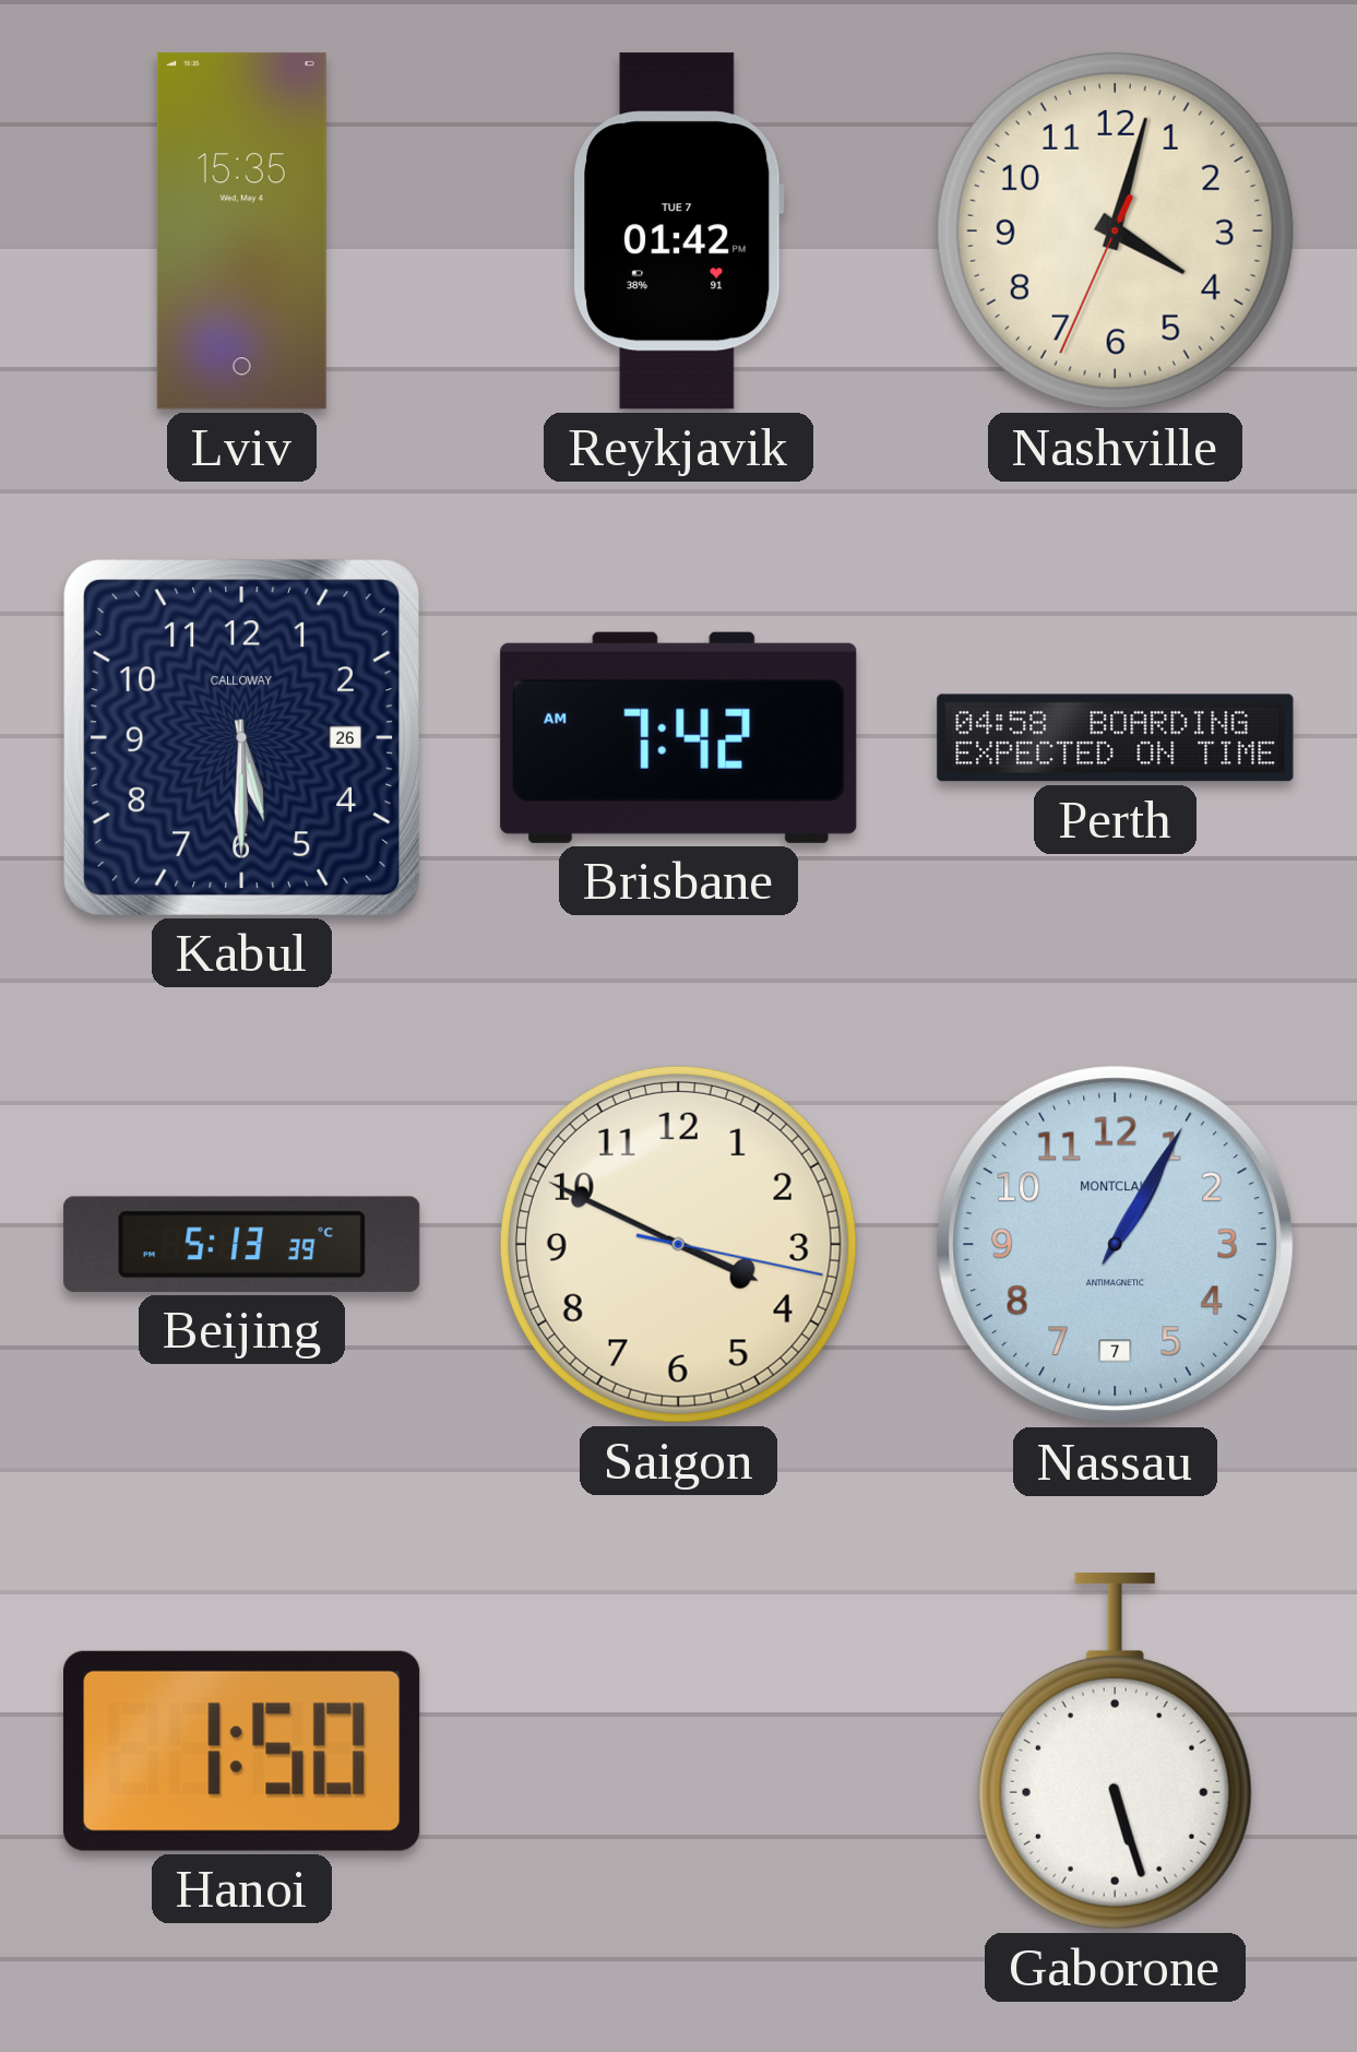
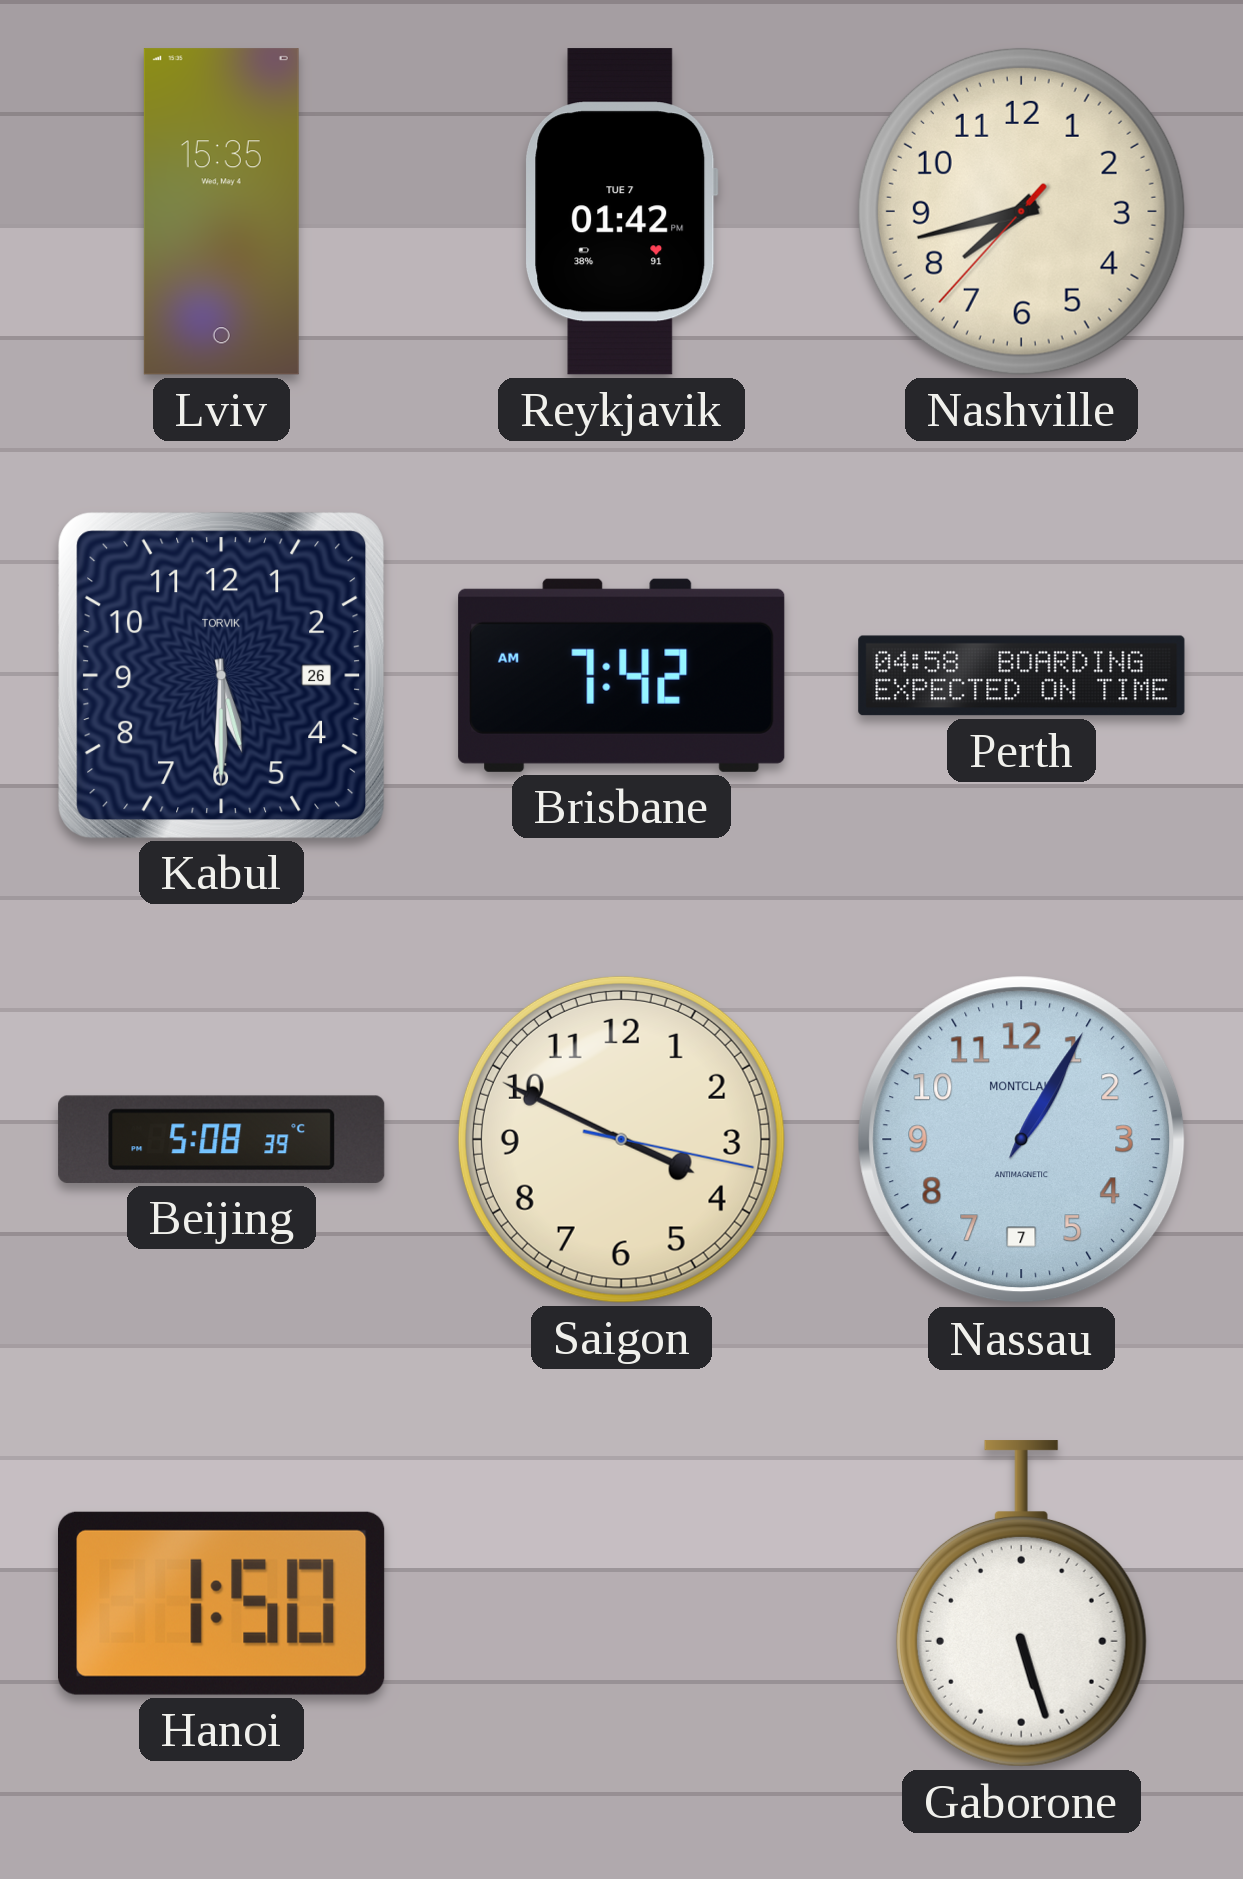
Nashville: 4:02 -> 7:42 (1021, 211)
Kabul brand: CALLOWAY -> TORVIK (221, 675)
Beijing: 5:13 -> 5:08 (222, 1139)
